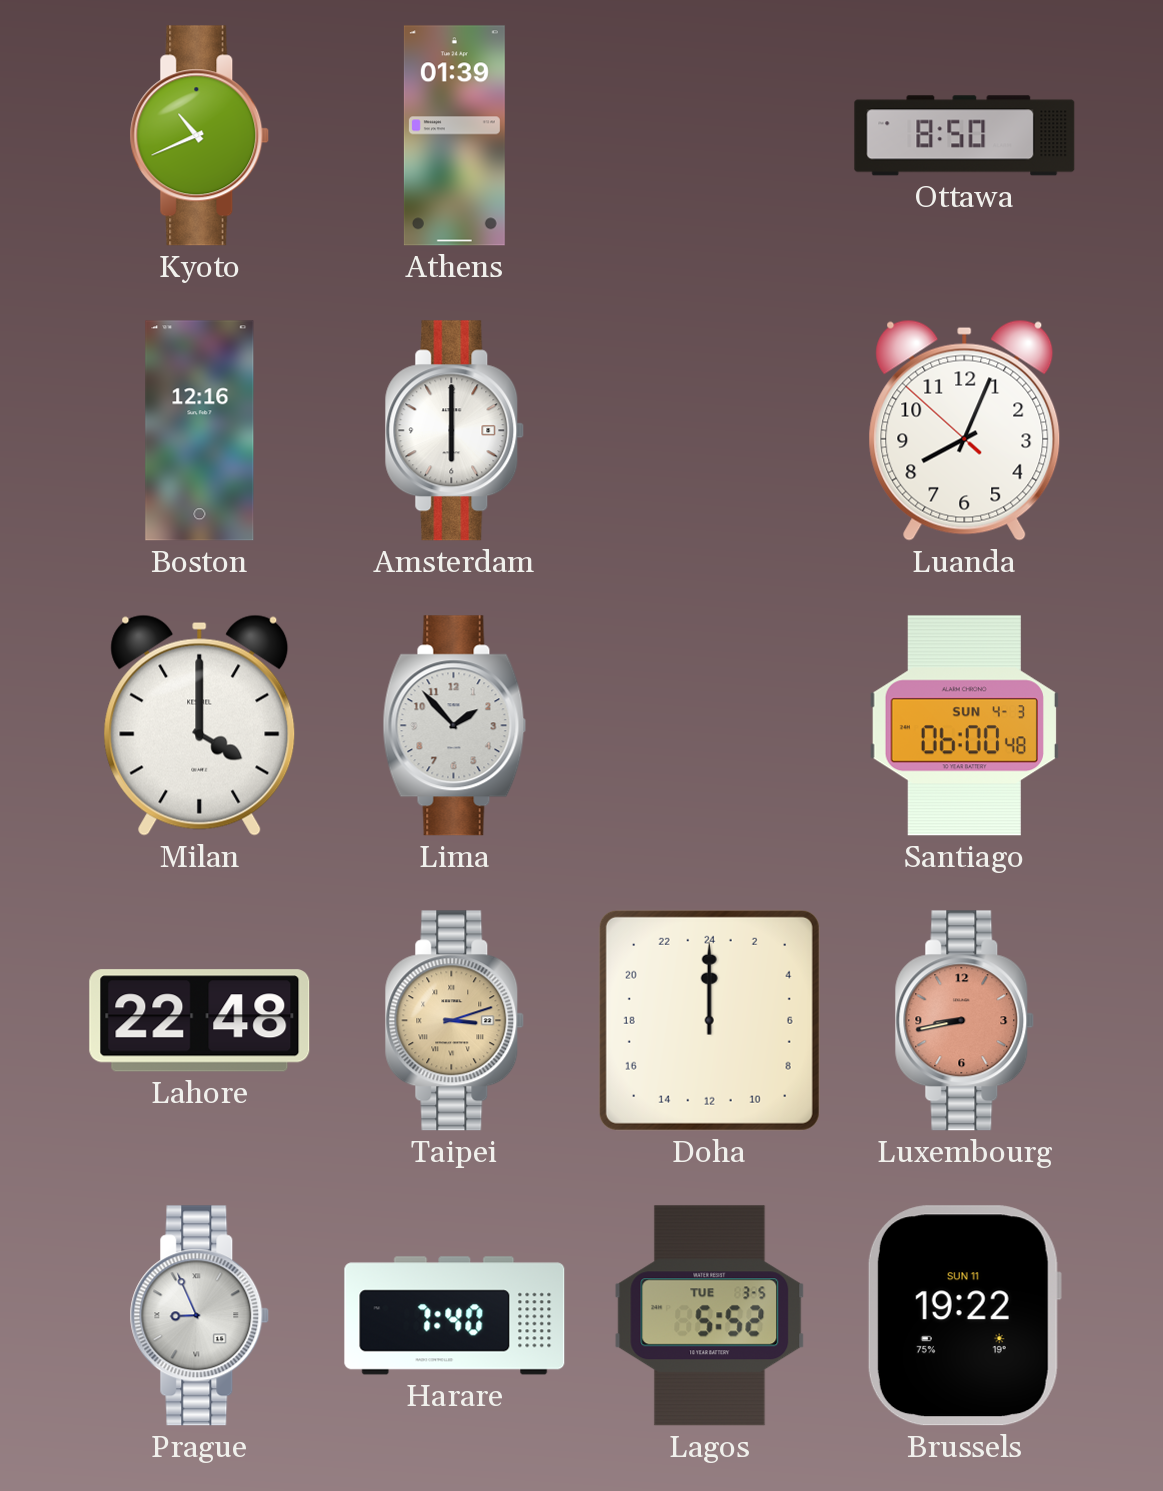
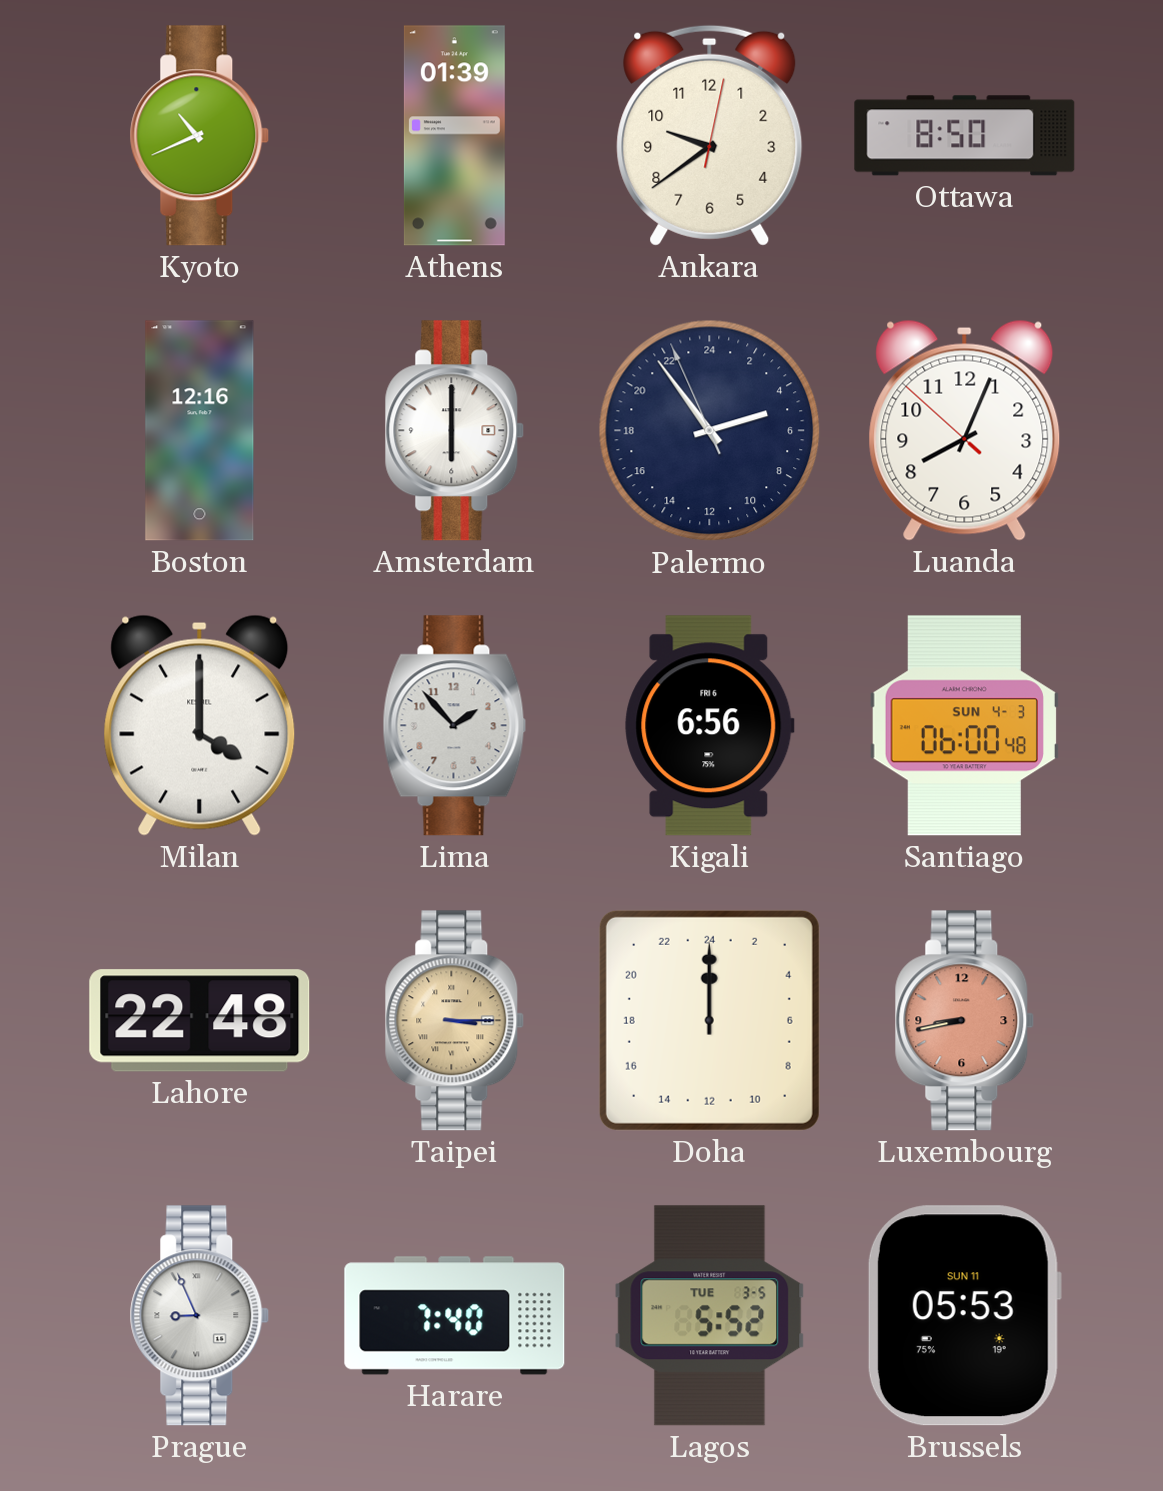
Ankara: none -> 9:39 (710, 135)
Palermo: none -> 4:53 (710, 431)
Kigali: none -> 6:56 (710, 726)
Taipei: 3:12 -> 3:15 (455, 1021)
Brussels: 19:22 -> 05:53 (964, 1316)
